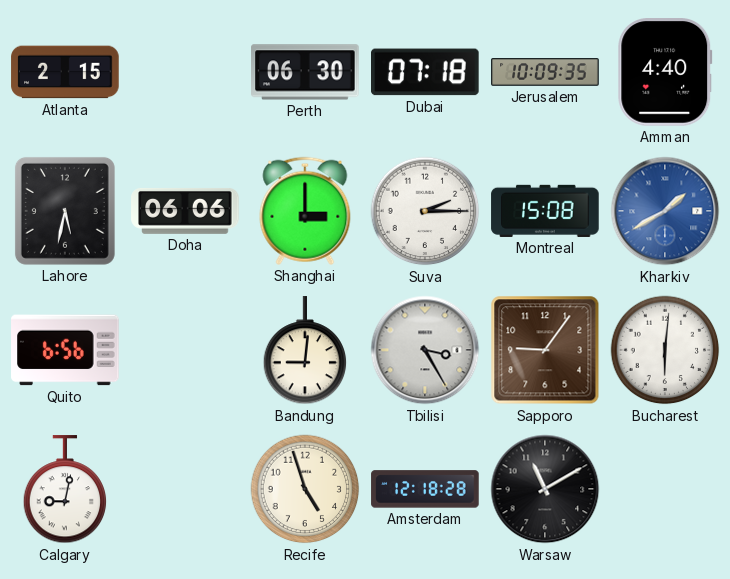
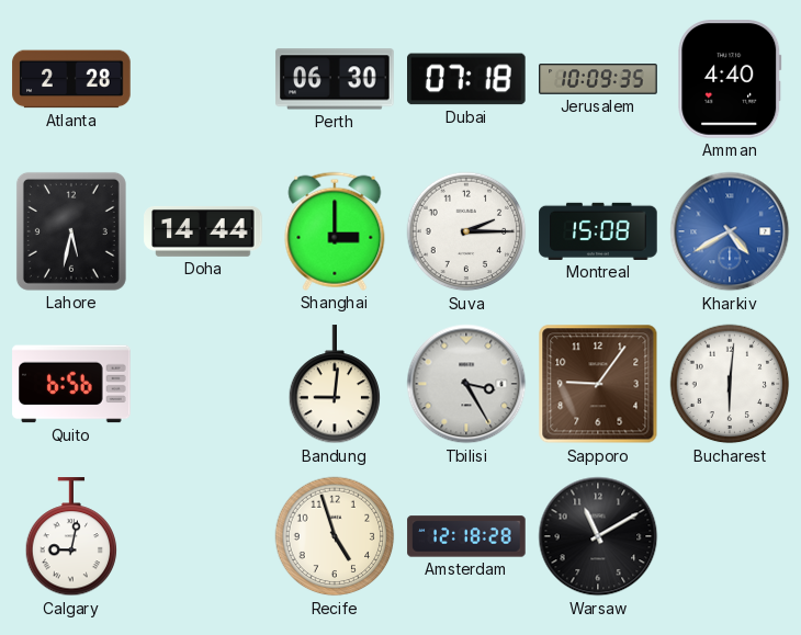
Atlanta: 2:15 -> 2:28 (71, 79)
Doha: 06:06 -> 14:44 (203, 231)
Kharkiv: 1:40 -> 4:40 (730, 231)
